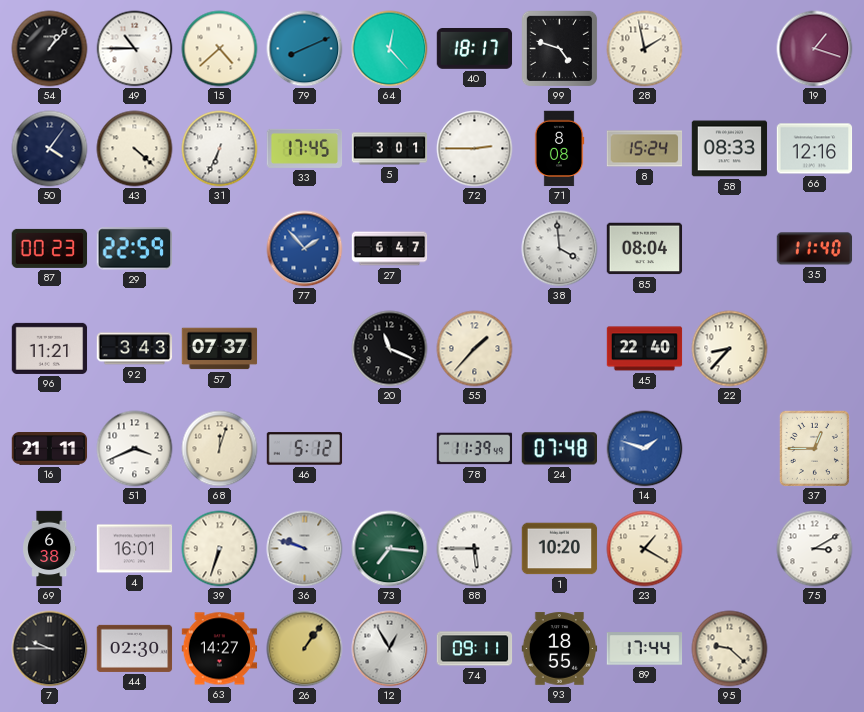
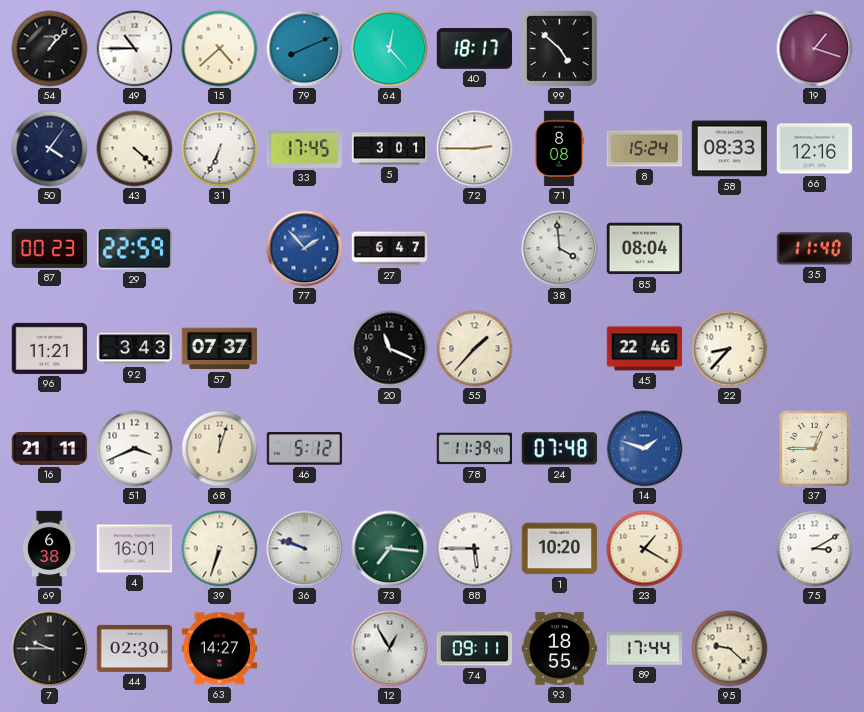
99: 4:48 -> 4:52 (559, 48)
28: 1:58 -> none (645, 49)
45: 22:40 -> 22:46 (645, 349)
26: 1:06 -> none (305, 649)
